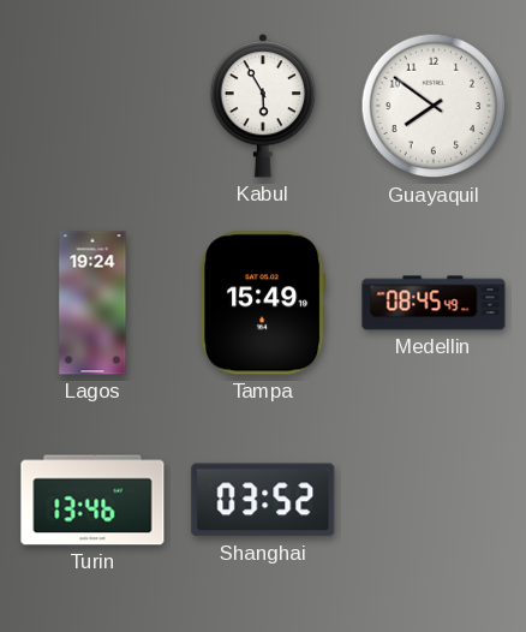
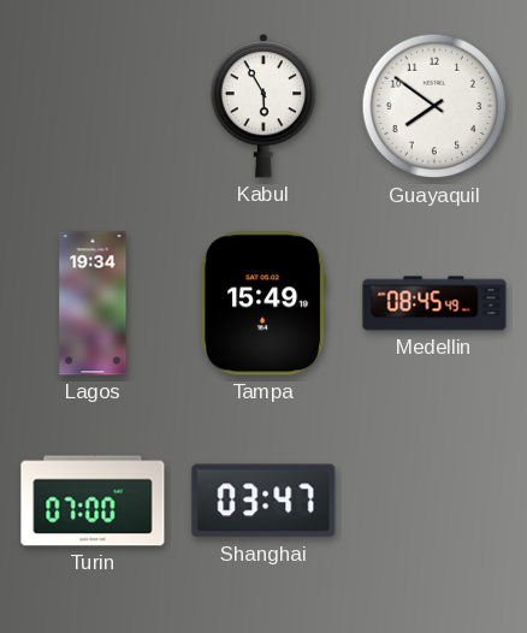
Lagos: 19:24 -> 19:34 (93, 303)
Turin: 13:46 -> 07:00 (93, 501)
Shanghai: 03:52 -> 03:47 (263, 501)
